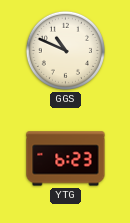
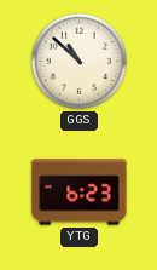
GGS: 10:49 -> 10:52 (78, 61)
